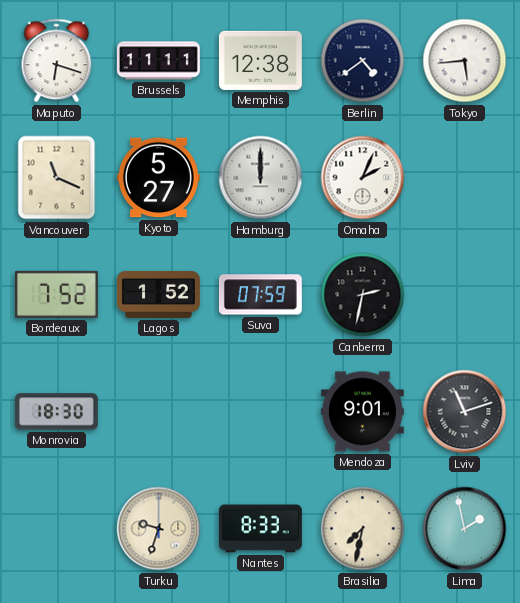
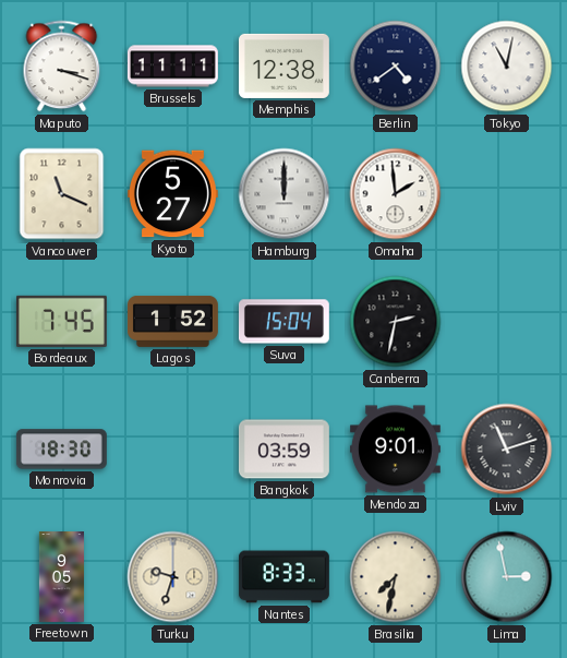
Maputo: 6:18 -> 3:18 (62, 67)
Tokyo: 5:44 -> 11:02 (507, 67)
Omaha: 2:04 -> 1:59 (396, 194)
Bordeaux: 7:52 -> 7:45 (61, 321)
Suva: 07:59 -> 15:04 (283, 322)
Bangkok: none -> 03:59 (283, 450)
Freetown: none -> 9:05 (61, 577)
Lima: 1:58 -> 2:58 (507, 577)
